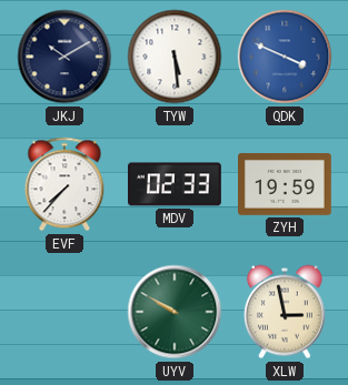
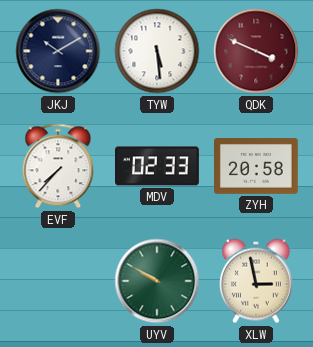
QDK dial: blue -> burgundy (256, 51)
ZYH: 19:59 -> 20:58 (257, 167)
